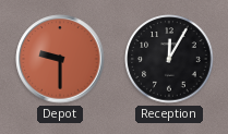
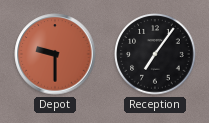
Reception: 12:05 -> 7:06 (155, 54)
